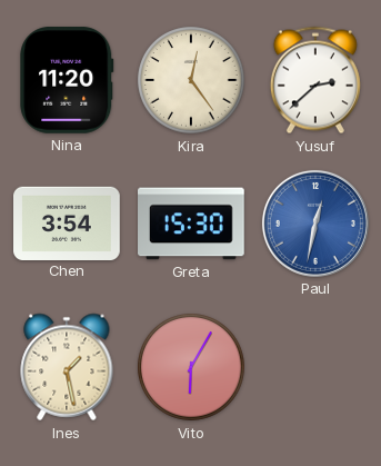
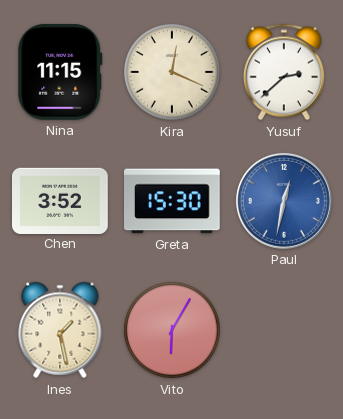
Nina: 11:20 -> 11:15 (60, 72)
Kira: 12:24 -> 12:19 (172, 72)
Chen: 3:54 -> 3:52 (61, 200)
